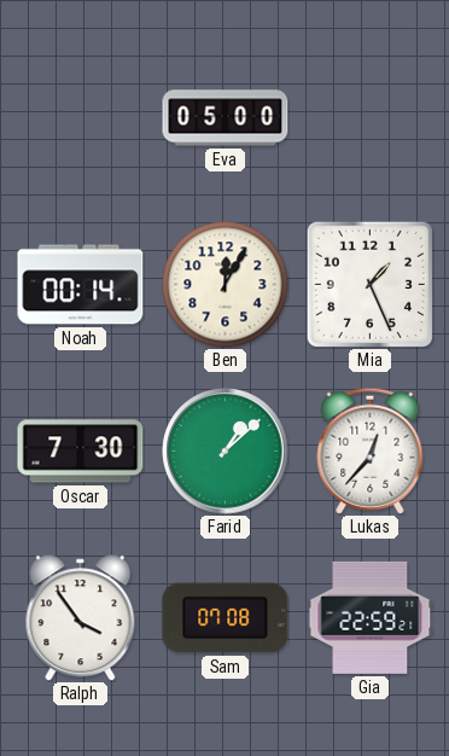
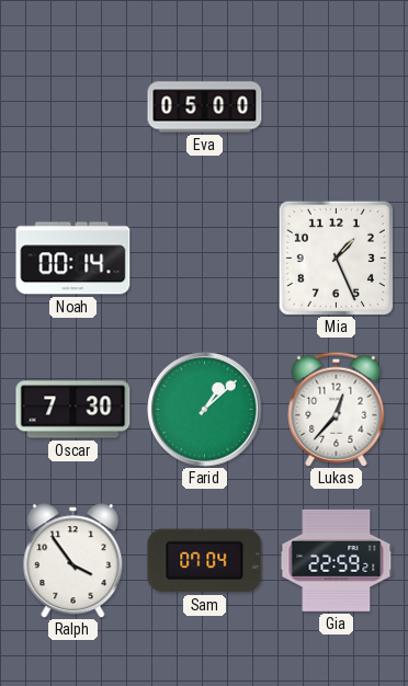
Ben: 12:05 -> none (226, 285)
Sam: 07:08 -> 07:04 (205, 561)
